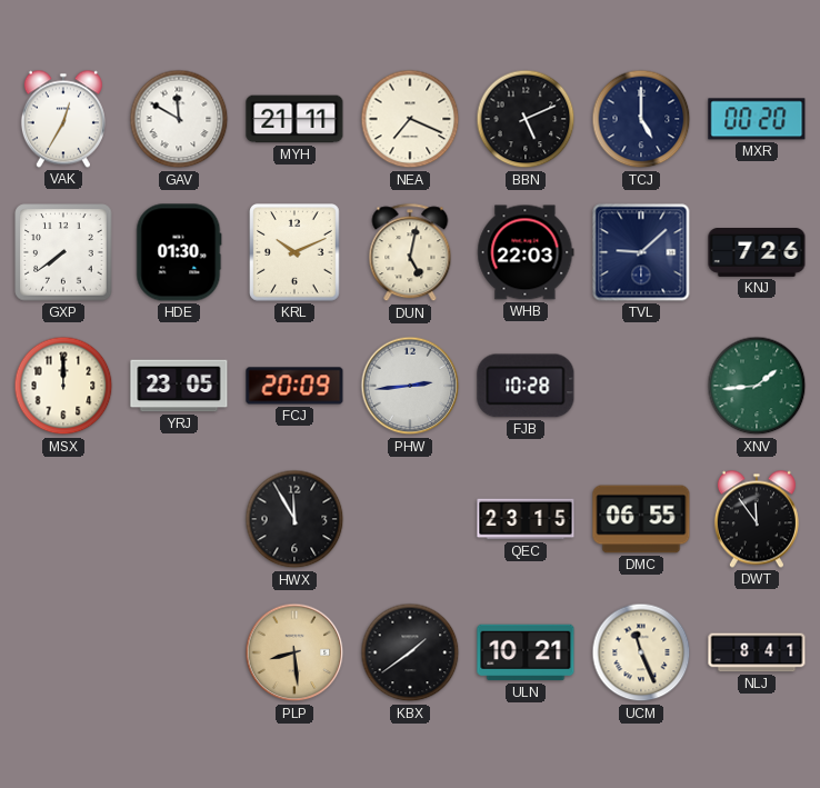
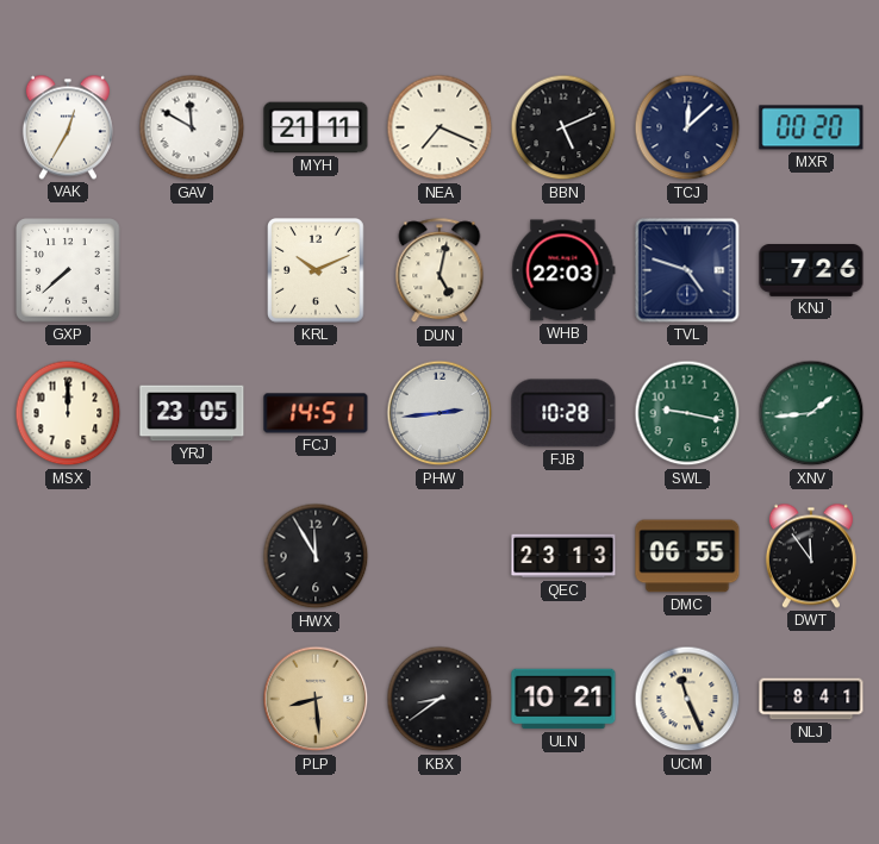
TCJ: 5:00 -> 12:08 (687, 127)
GXP: 7:39 -> 7:38 (68, 270)
HDE: 01:30 -> none (179, 252)
TVL: 9:08 -> 4:48 (687, 270)
FCJ: 20:09 -> 14:51 (316, 413)
SWL: none -> 9:17 (687, 413)
QEC: 23:15 -> 23:13 (563, 556)
KBX: 1:39 -> 8:39 (440, 699)
